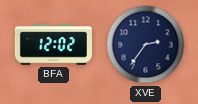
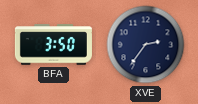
BFA: 12:02 -> 3:50 (53, 45)
